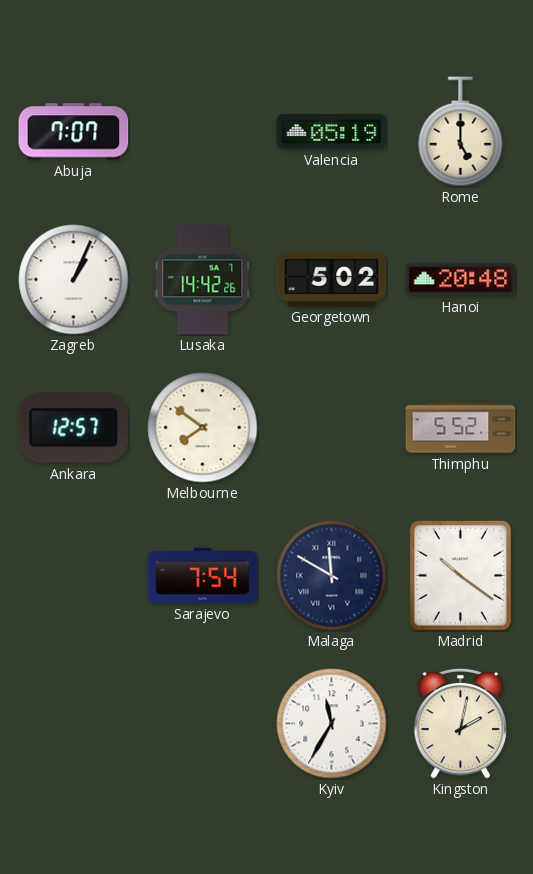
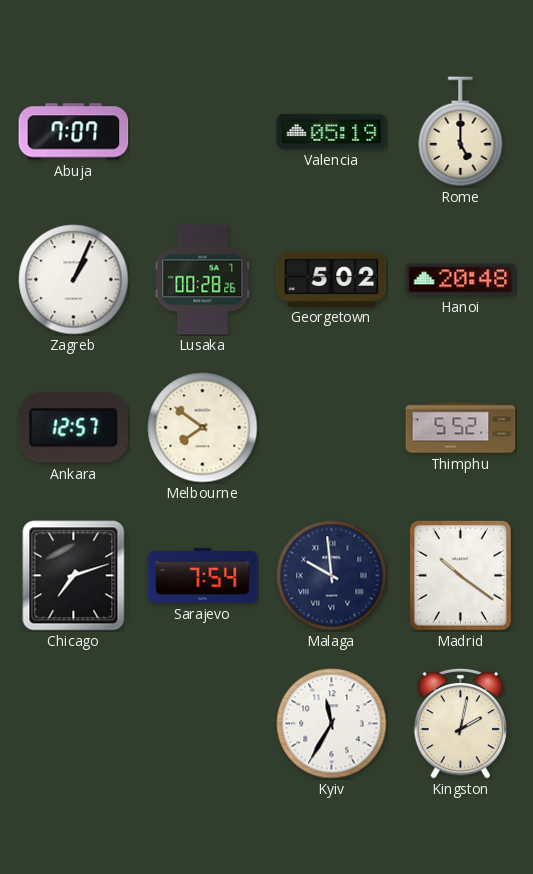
Lusaka: 14:42 -> 00:28 (203, 280)
Chicago: none -> 7:12 (74, 576)
Malaga: 11:50 -> 9:59 (332, 576)
